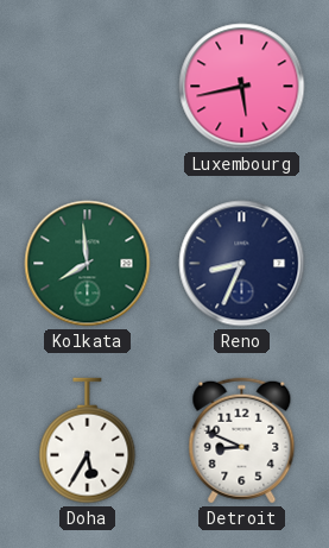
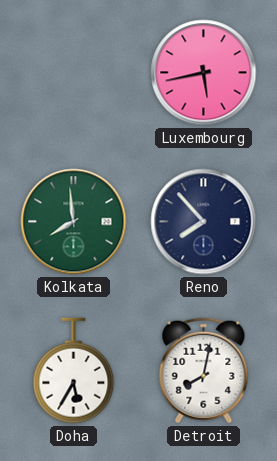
Reno: 8:34 -> 7:53 (204, 222)
Detroit: 8:49 -> 8:02 (204, 371)
